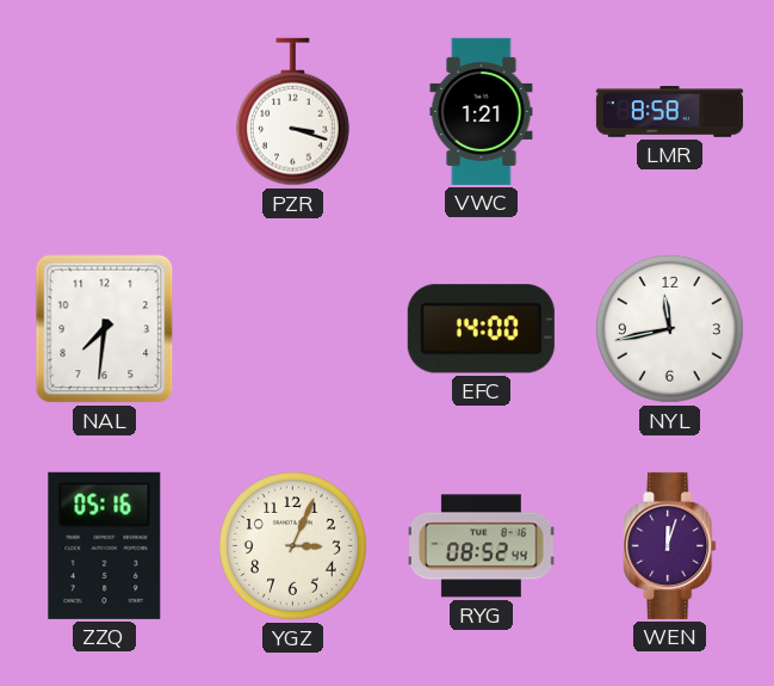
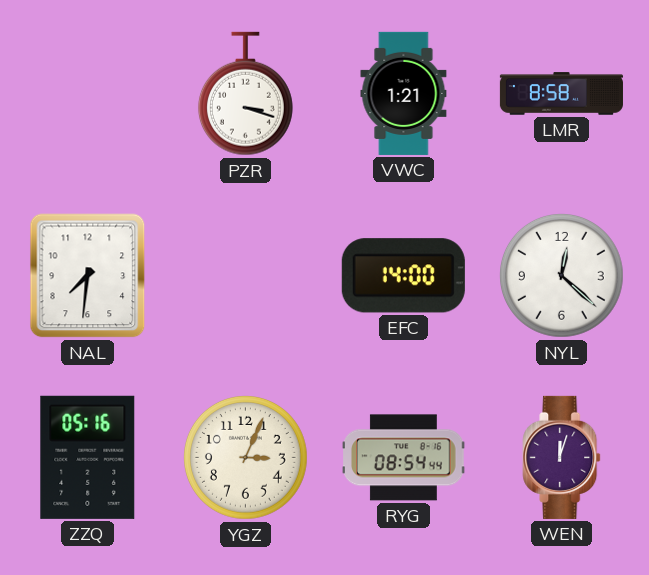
NYL: 11:43 -> 12:22 (562, 276)
RYG: 08:52 -> 08:54 (404, 458)
